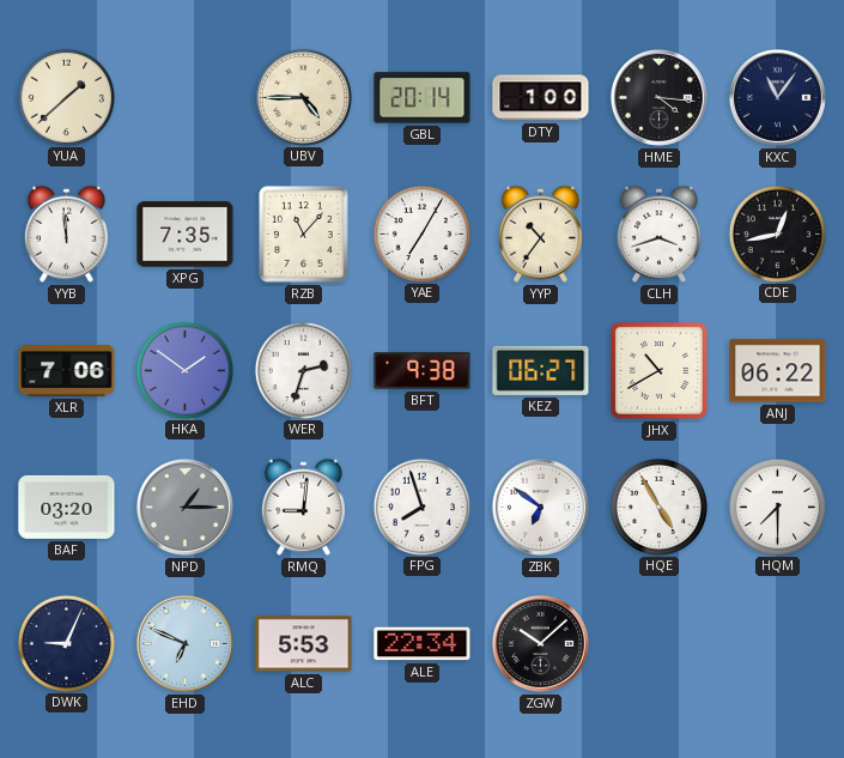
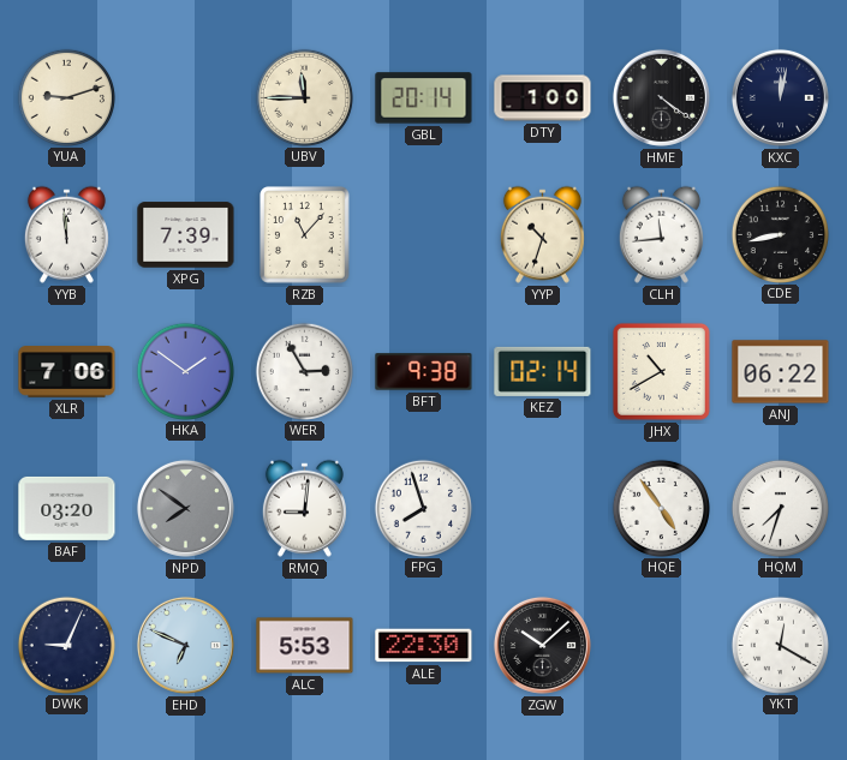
YUA: 1:38 -> 9:12 (66, 97)
UBV: 4:45 -> 11:45 (304, 97)
HME: 4:16 -> 4:21 (661, 97)
KXC: 11:06 -> 12:02 (780, 97)
XPG: 7:35 -> 7:39 (186, 235)
YAE: 7:05 -> none (421, 234)
YYP: 10:36 -> 10:33 (542, 234)
CLH: 3:42 -> 11:44 (661, 234)
CDE: 12:43 -> 8:43 (780, 234)
WER: 2:33 -> 2:55 (304, 371)
KEZ: 06:27 -> 02:14 (543, 371)
NPD: 1:15 -> 7:51 (185, 508)
ZBK: 6:51 -> none (540, 507)
HQE: 4:55 -> 4:54 (661, 508)
HQM: 7:30 -> 7:33 (780, 508)
ALE: 22:34 -> 22:30 (424, 646)
YKT: none -> 12:20 (780, 645)
